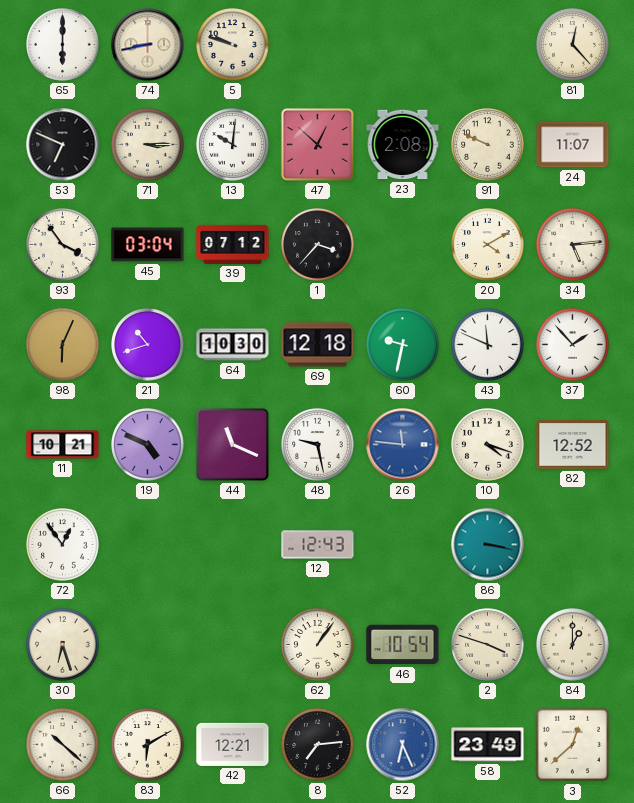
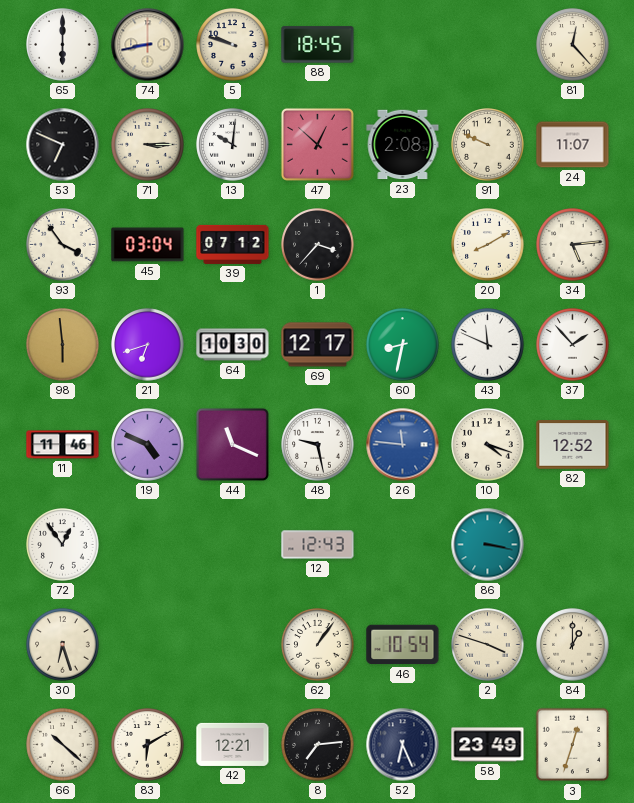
88: none -> 18:45 (318, 45)
20: 4:10 -> 8:10 (488, 245)
98: 6:04 -> 5:59 (63, 345)
21: 10:42 -> 6:42 (148, 345)
69: 12:18 -> 12:17 (318, 345)
60: 9:32 -> 8:32 (403, 345)
11: 10:21 -> 11:46 (63, 445)
52 dial: blue -> navy (403, 745)
3: 12:38 -> 12:33 (573, 745)
